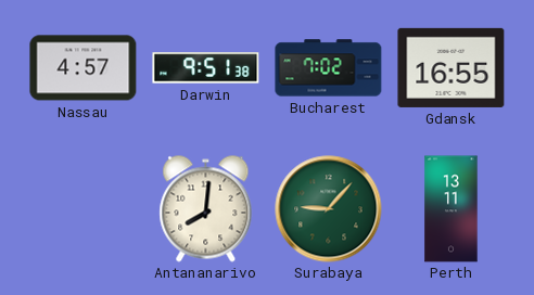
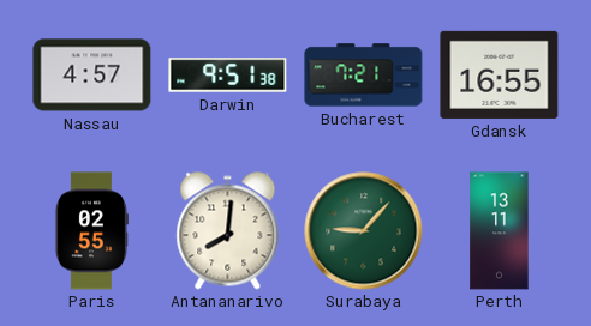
Bucharest: 7:02 -> 7:21 (364, 76)
Paris: none -> 02:55 (91, 231)
